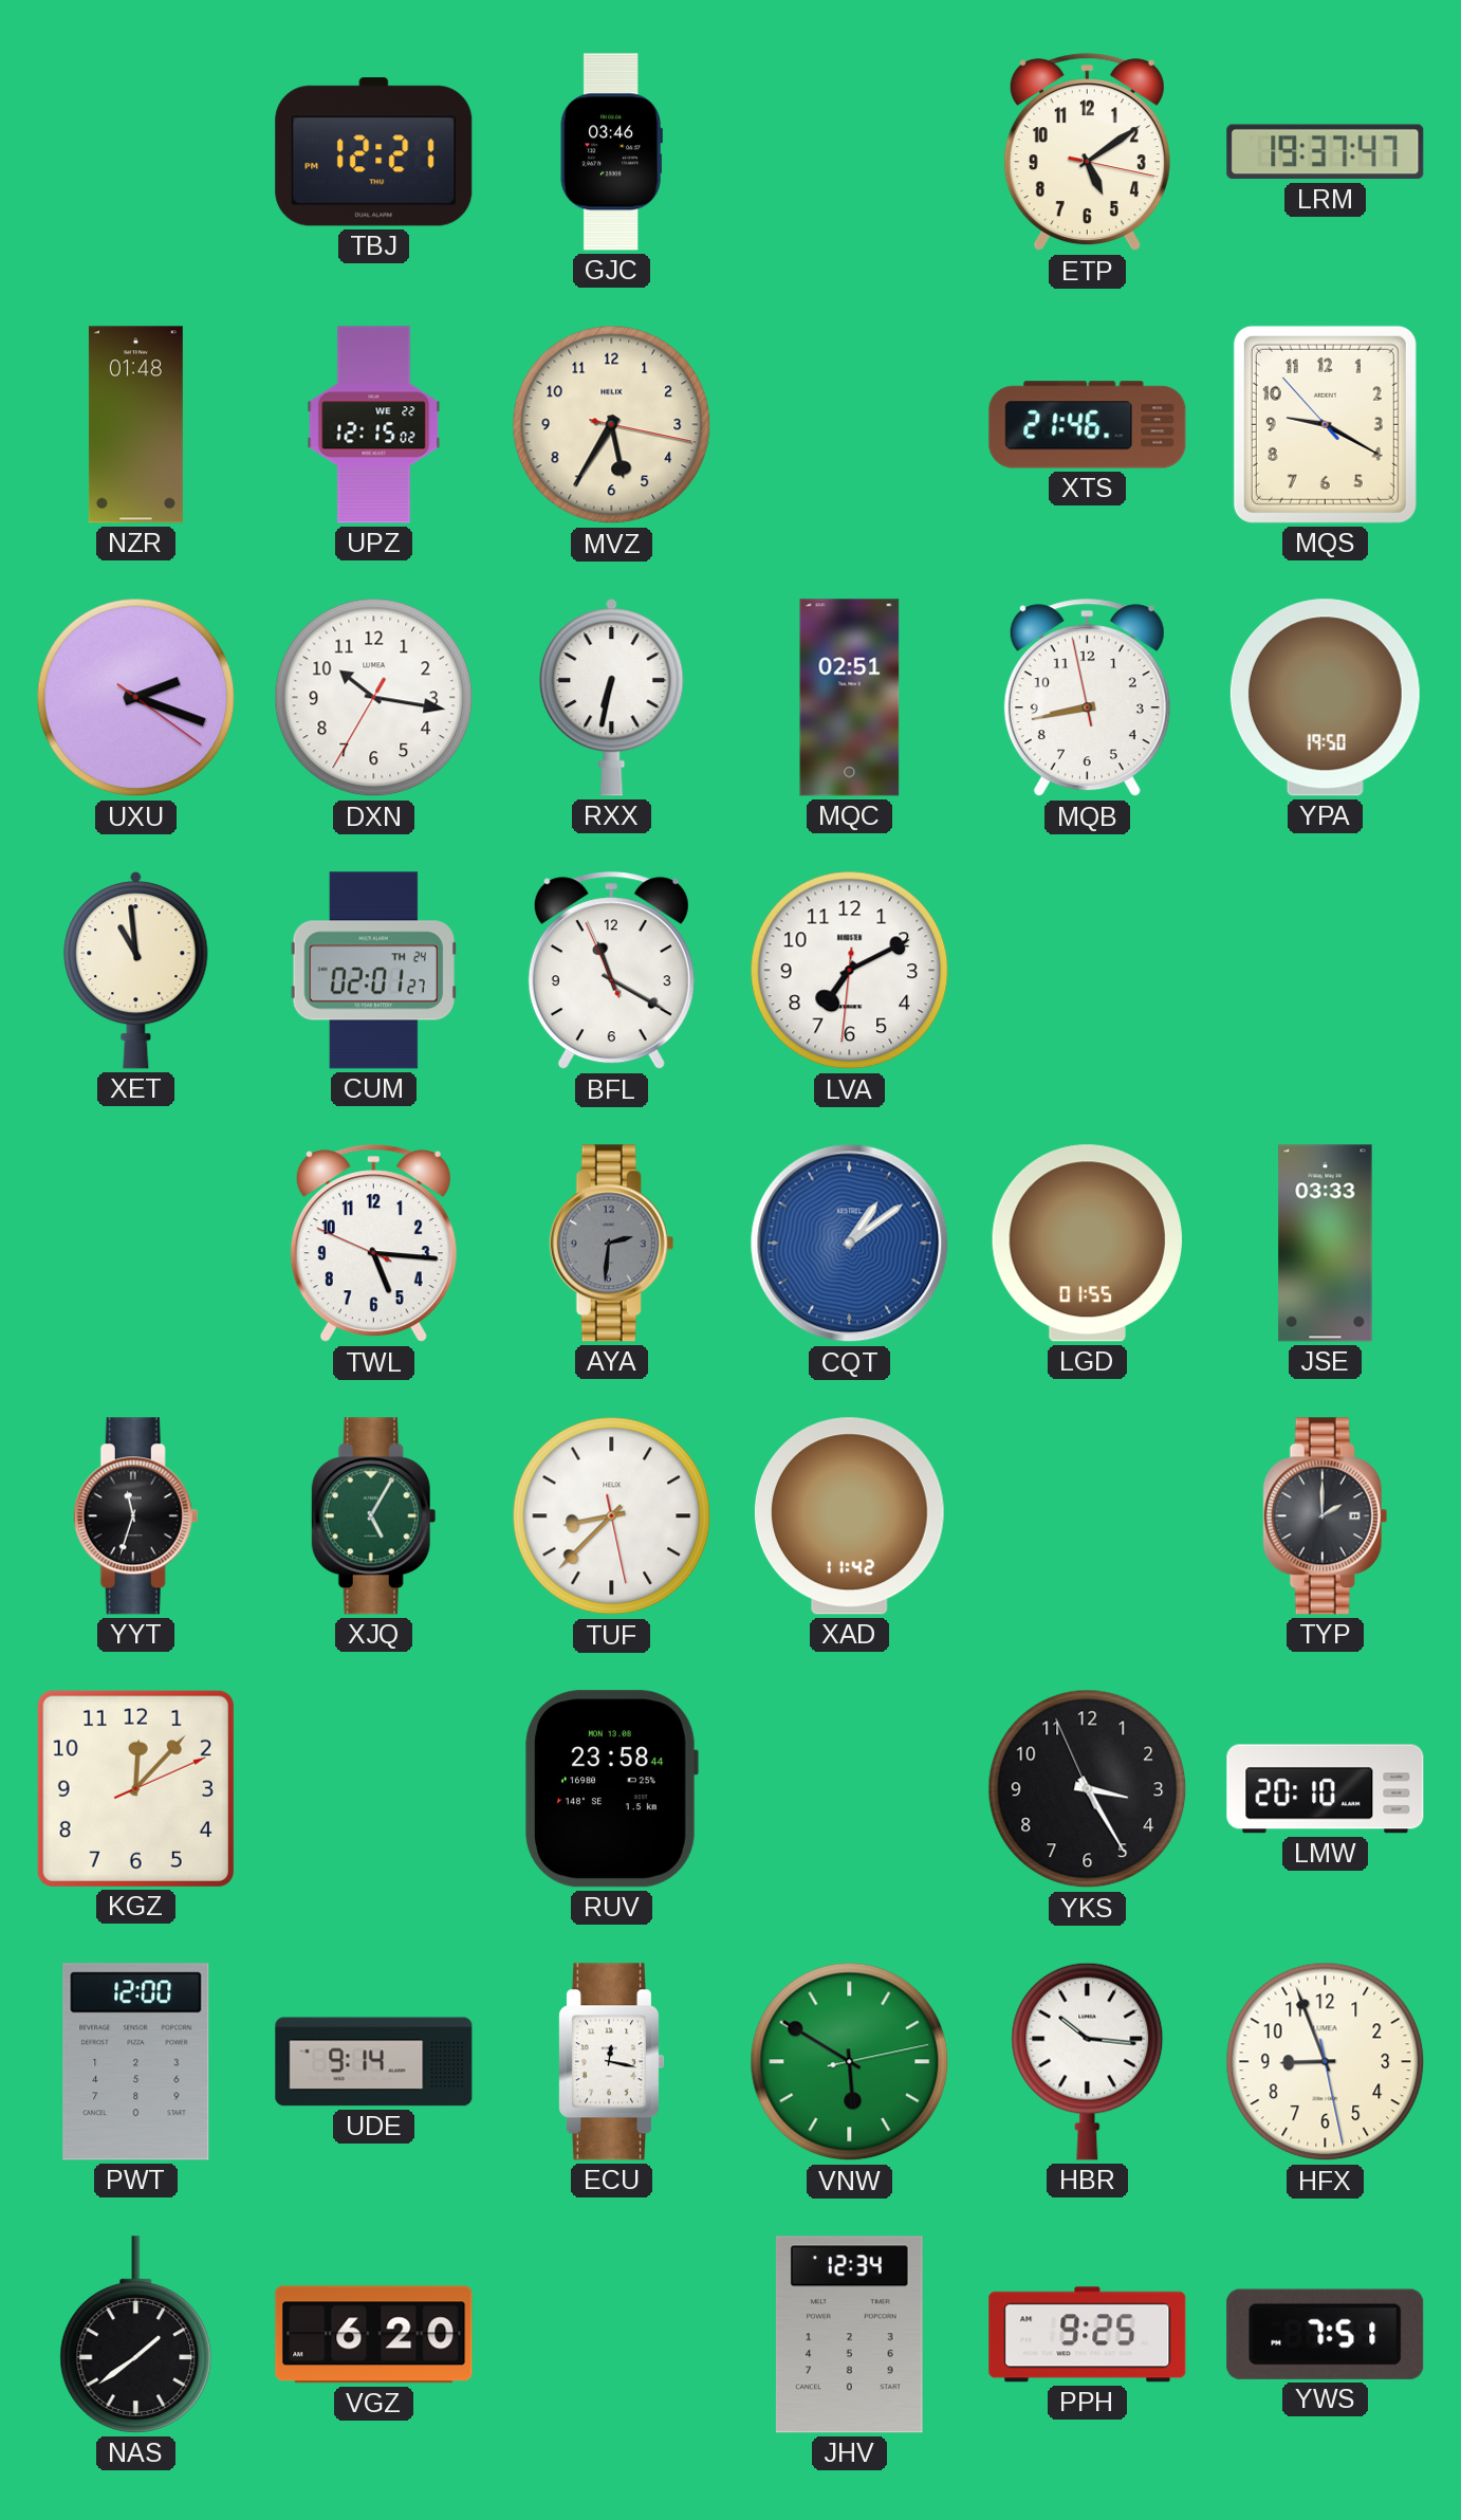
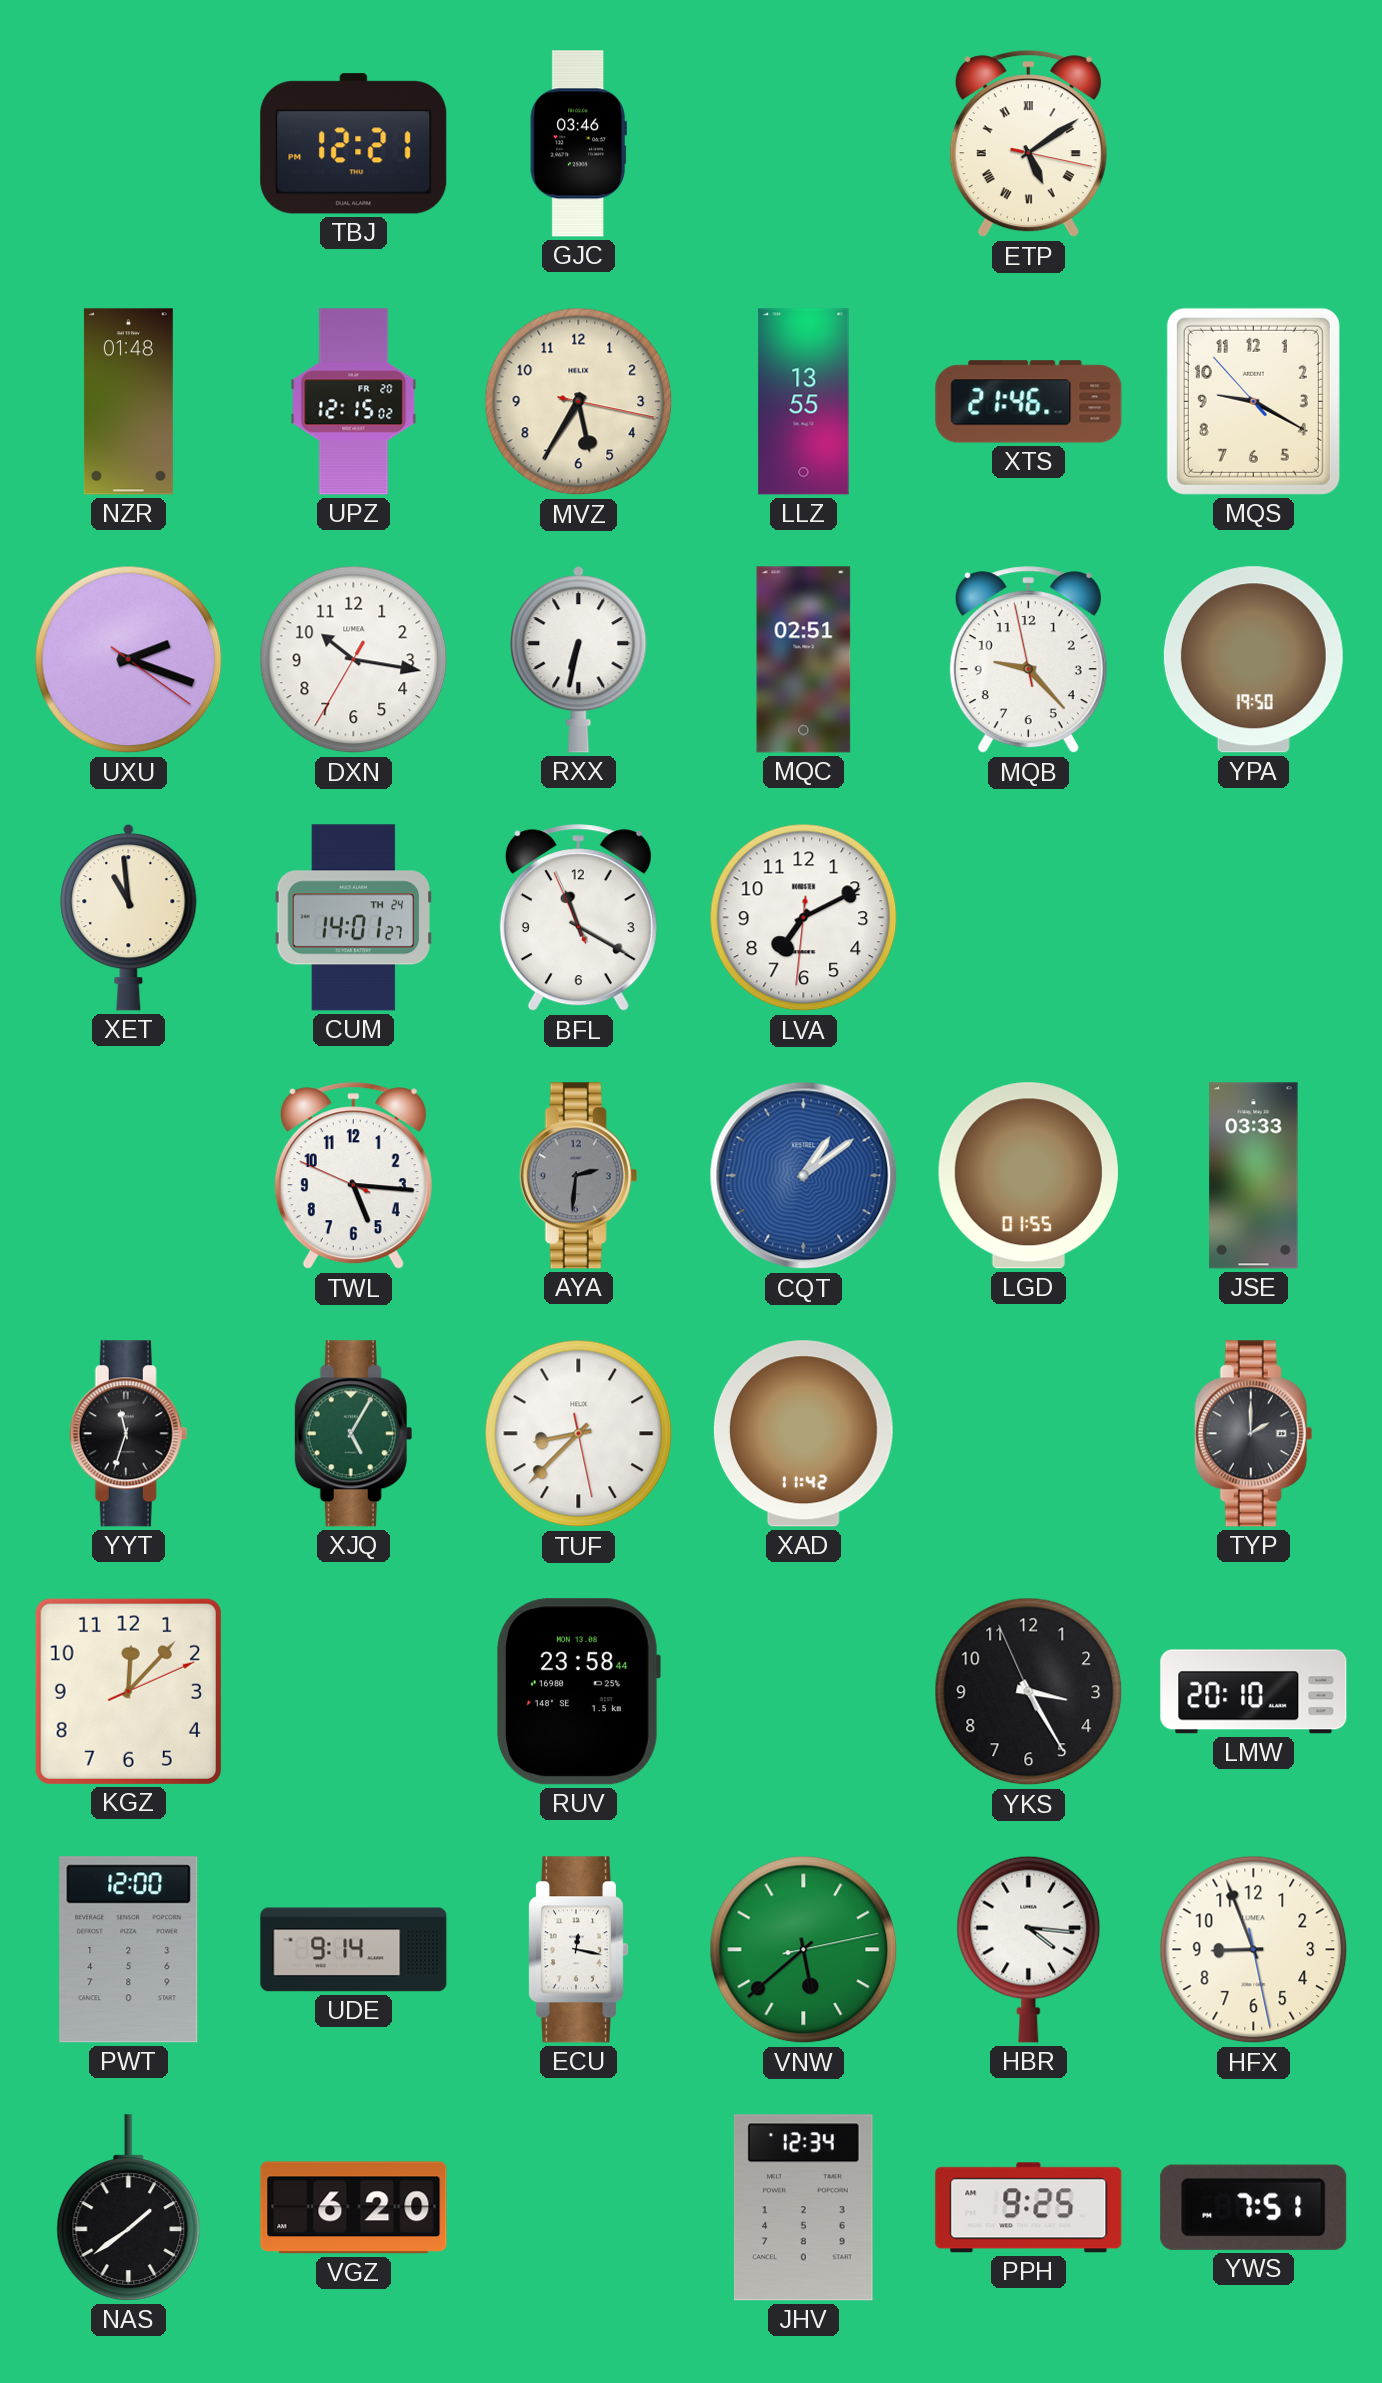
ETP numerals: Arabic -> Roman (1028, 144)
LRM: 19:37 -> none (1326, 152)
UPZ date: WE 22 -> FR 20 (354, 402)
LLZ: none -> 13:55 (804, 402)
MQB: 8:42 -> 9:22 (1028, 660)
CUM: 02:01 -> 14:01 (354, 918)
VNW: 5:50 -> 5:38 (804, 1950)
HBR: 10:16 -> 4:16 (1029, 1949)
